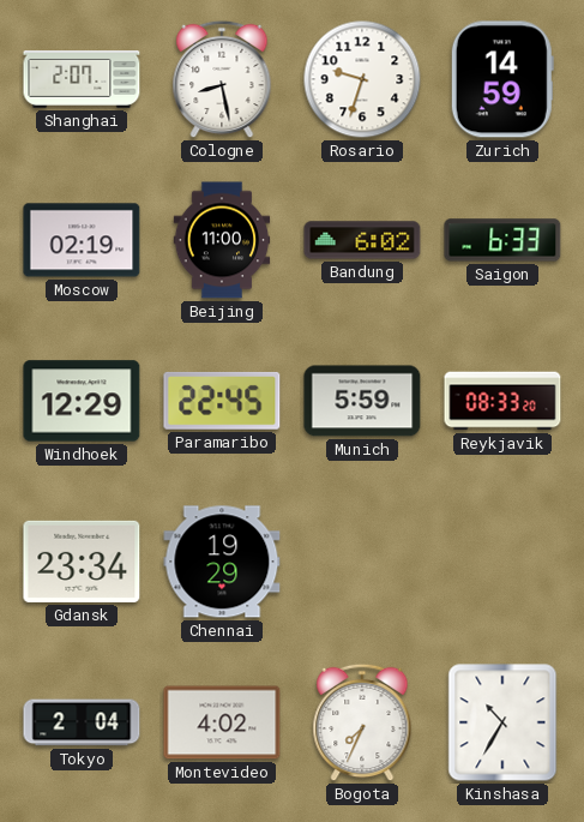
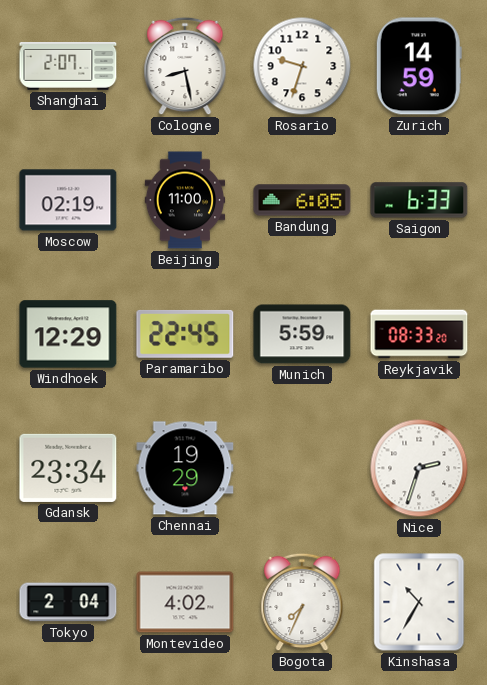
Bandung: 6:02 -> 6:05 (302, 200)
Nice: none -> 2:33 (419, 468)
